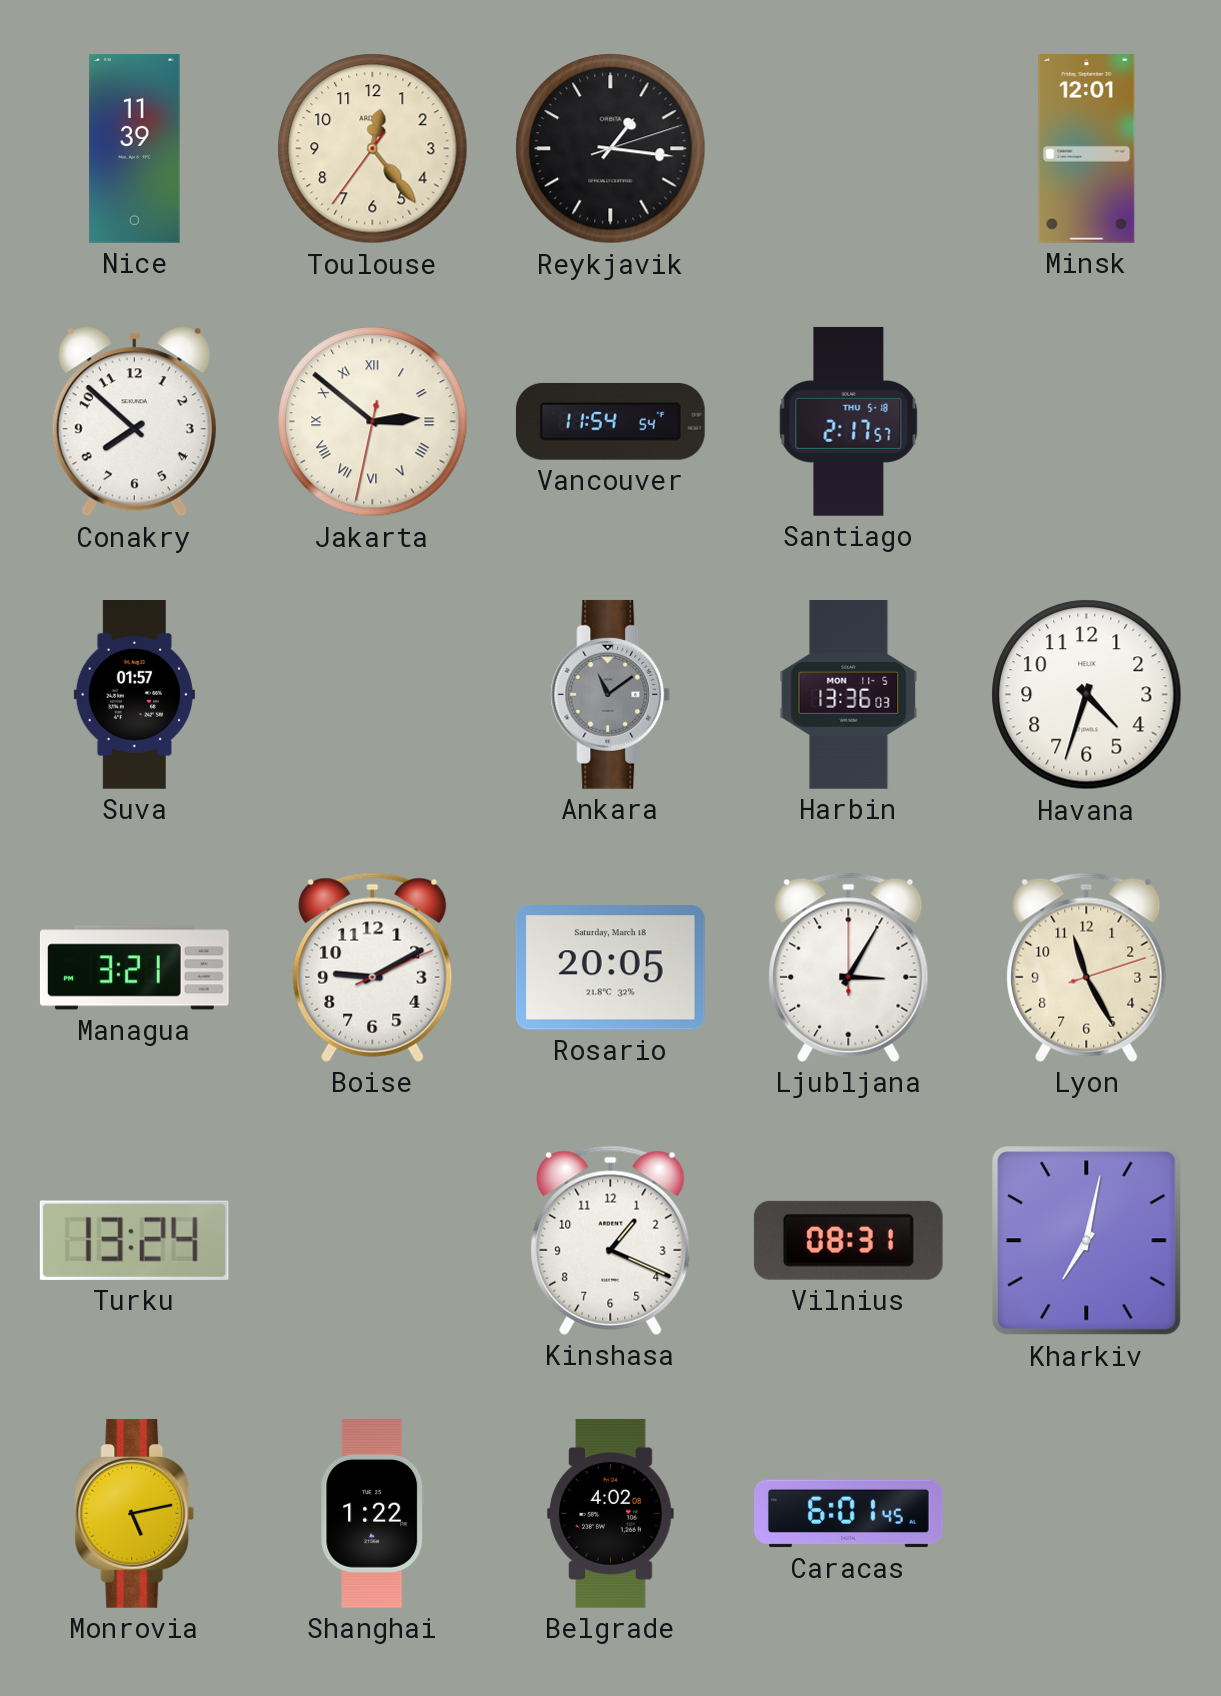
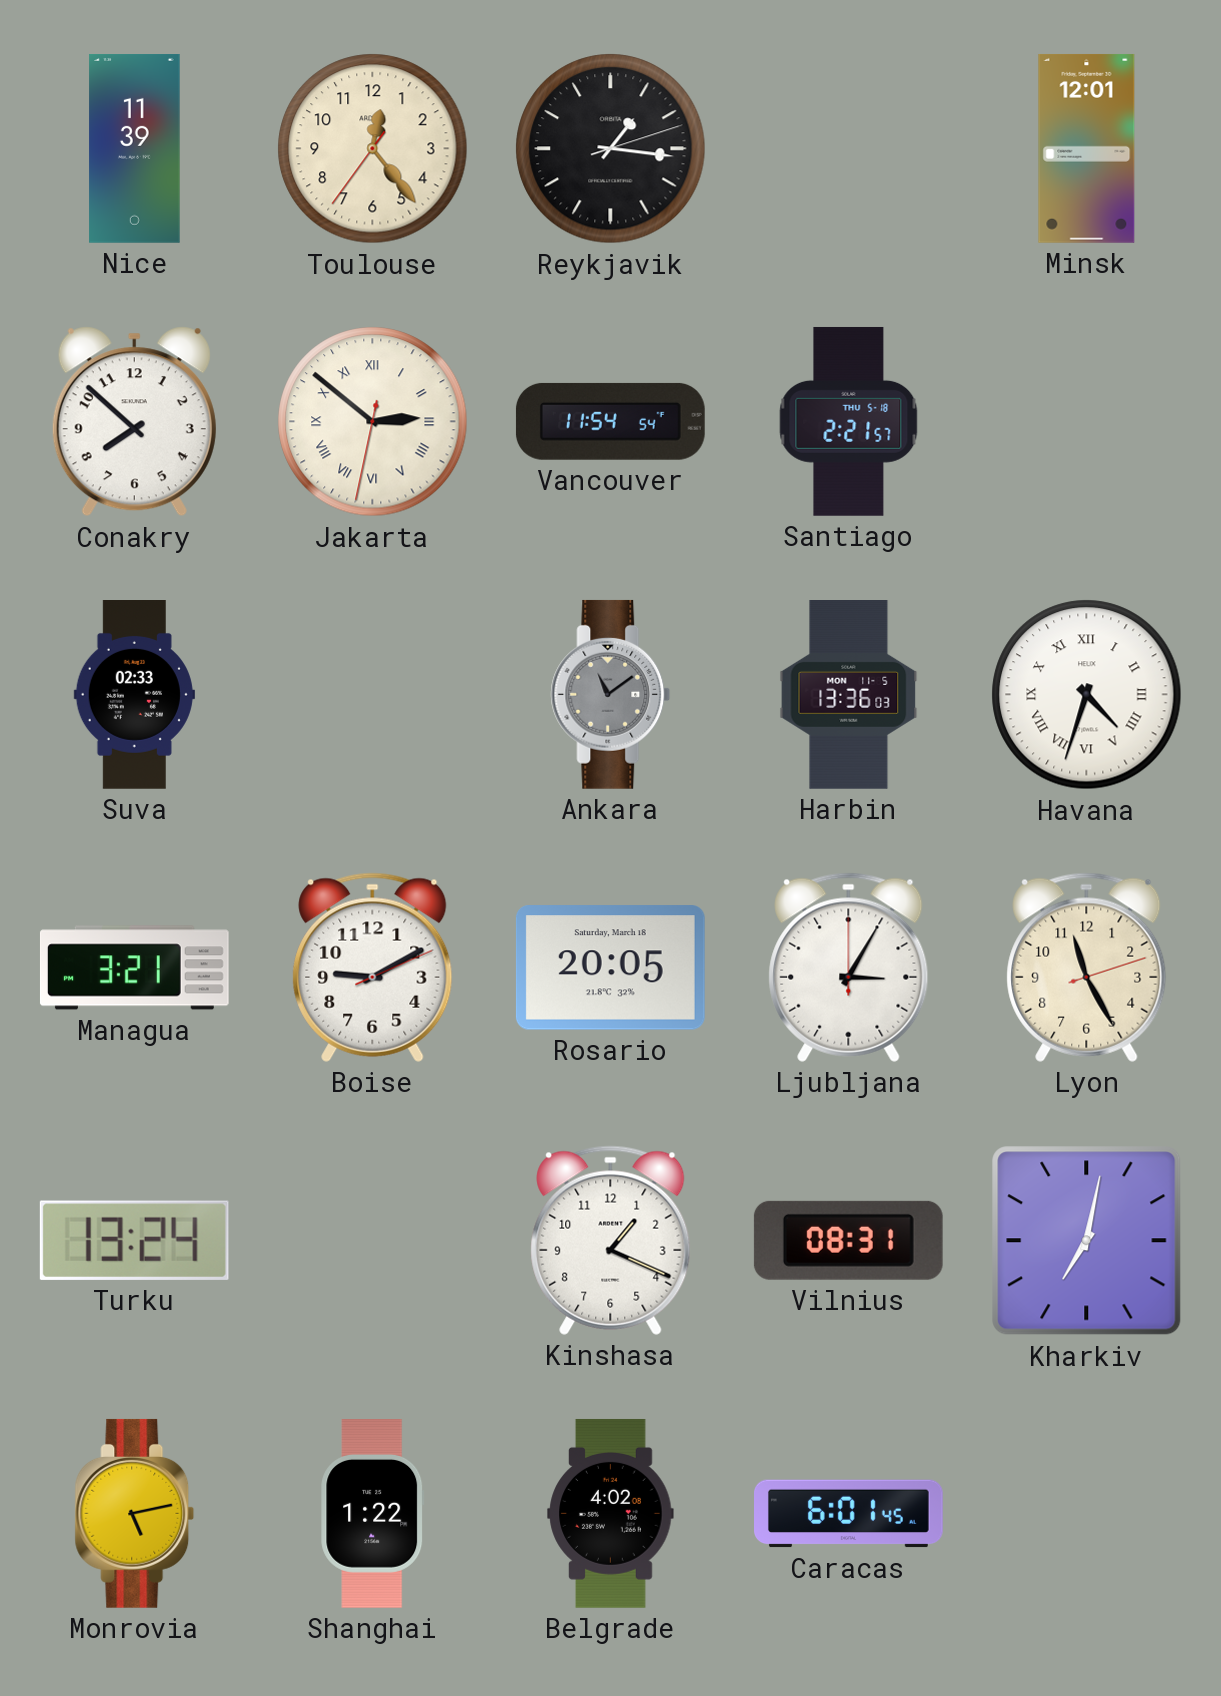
Santiago: 2:17 -> 2:21 (849, 421)
Suva: 01:57 -> 02:33 (134, 695)
Havana numerals: Arabic -> Roman (1087, 695)
